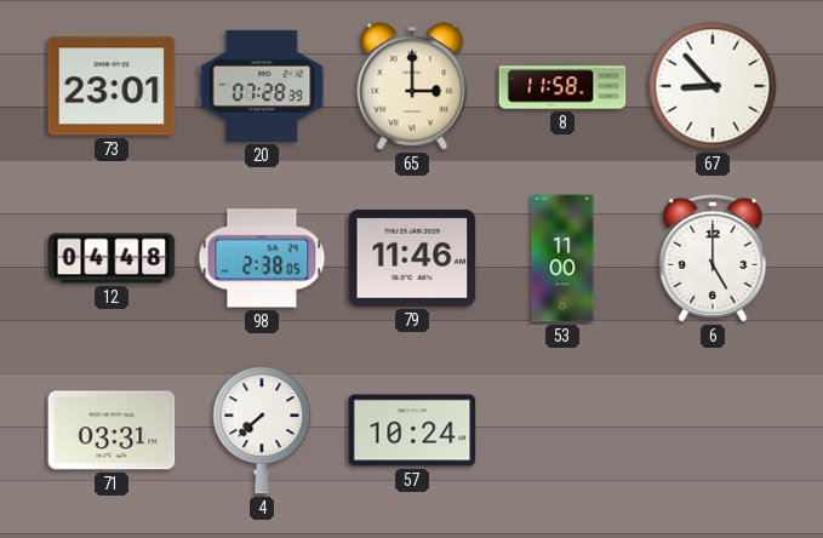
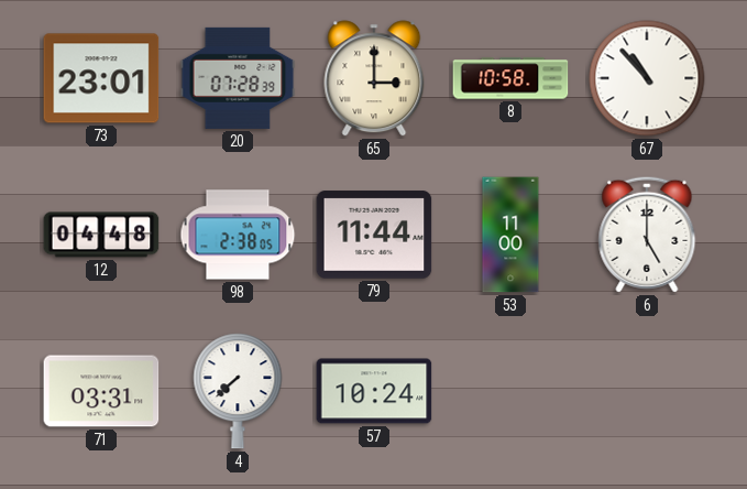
8: 11:58 -> 10:58 (510, 78)
67: 8:53 -> 10:53 (647, 78)
79: 11:46 -> 11:44 (374, 235)
